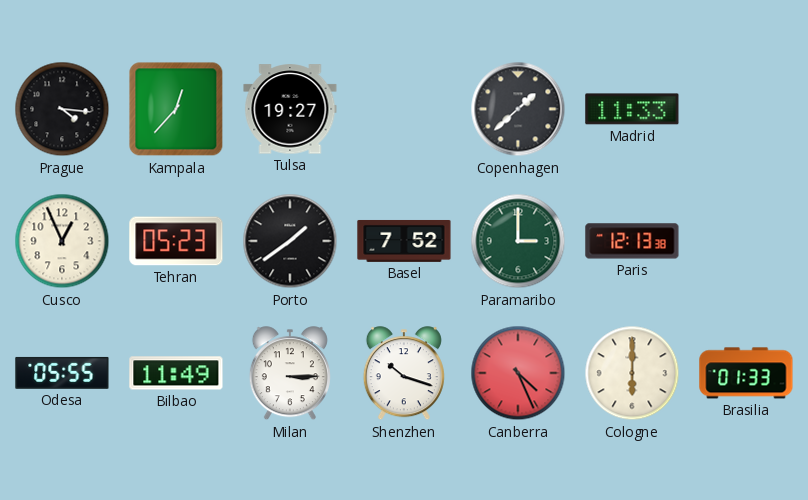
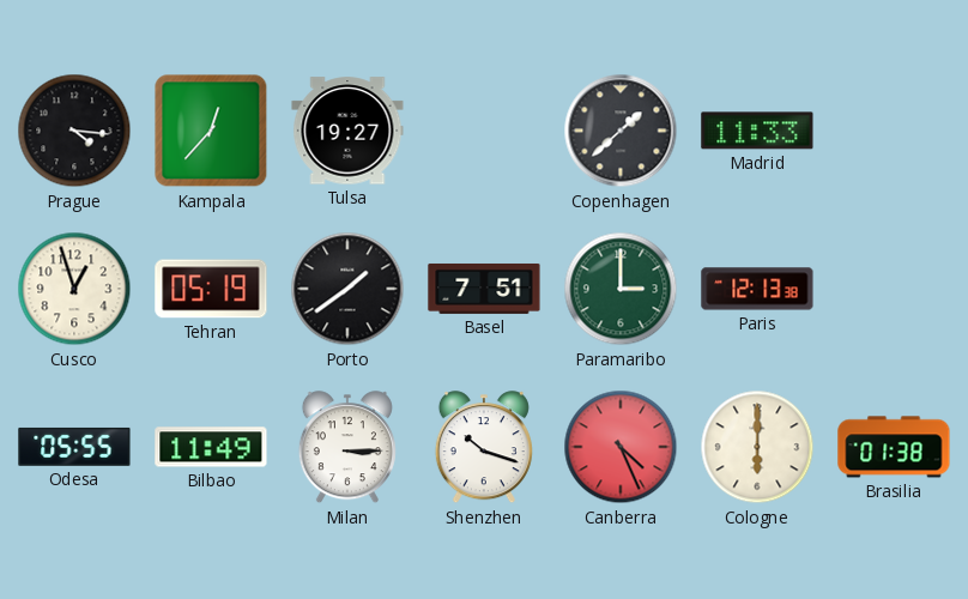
Cusco: 12:56 -> 12:57 (74, 289)
Tehran: 05:23 -> 05:19 (211, 289)
Basel: 7:52 -> 7:51 (484, 289)
Brasilia: 01:33 -> 01:38 (894, 447)
